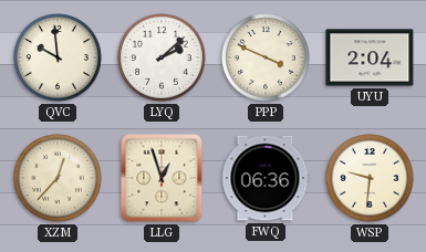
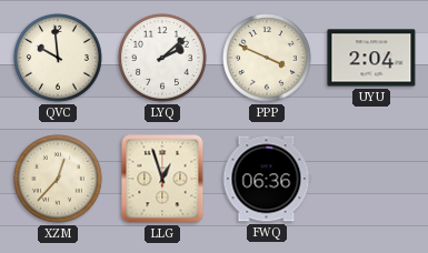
WSP: 9:31 -> none (371, 179)
